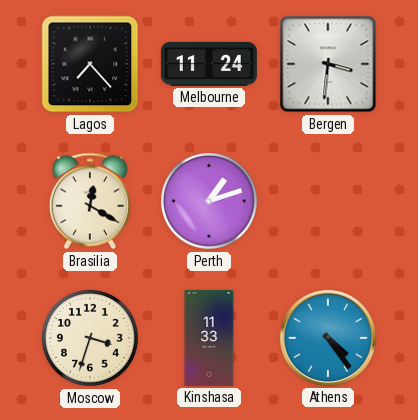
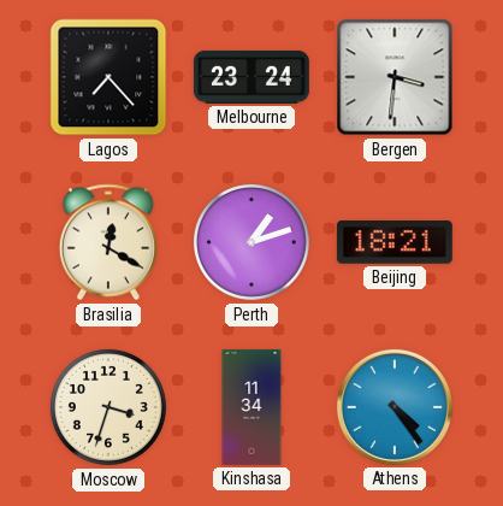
Melbourne: 11:24 -> 23:24 (251, 77)
Beijing: none -> 18:21 (395, 243)
Kinshasa: 11:33 -> 11:34 (251, 407)
